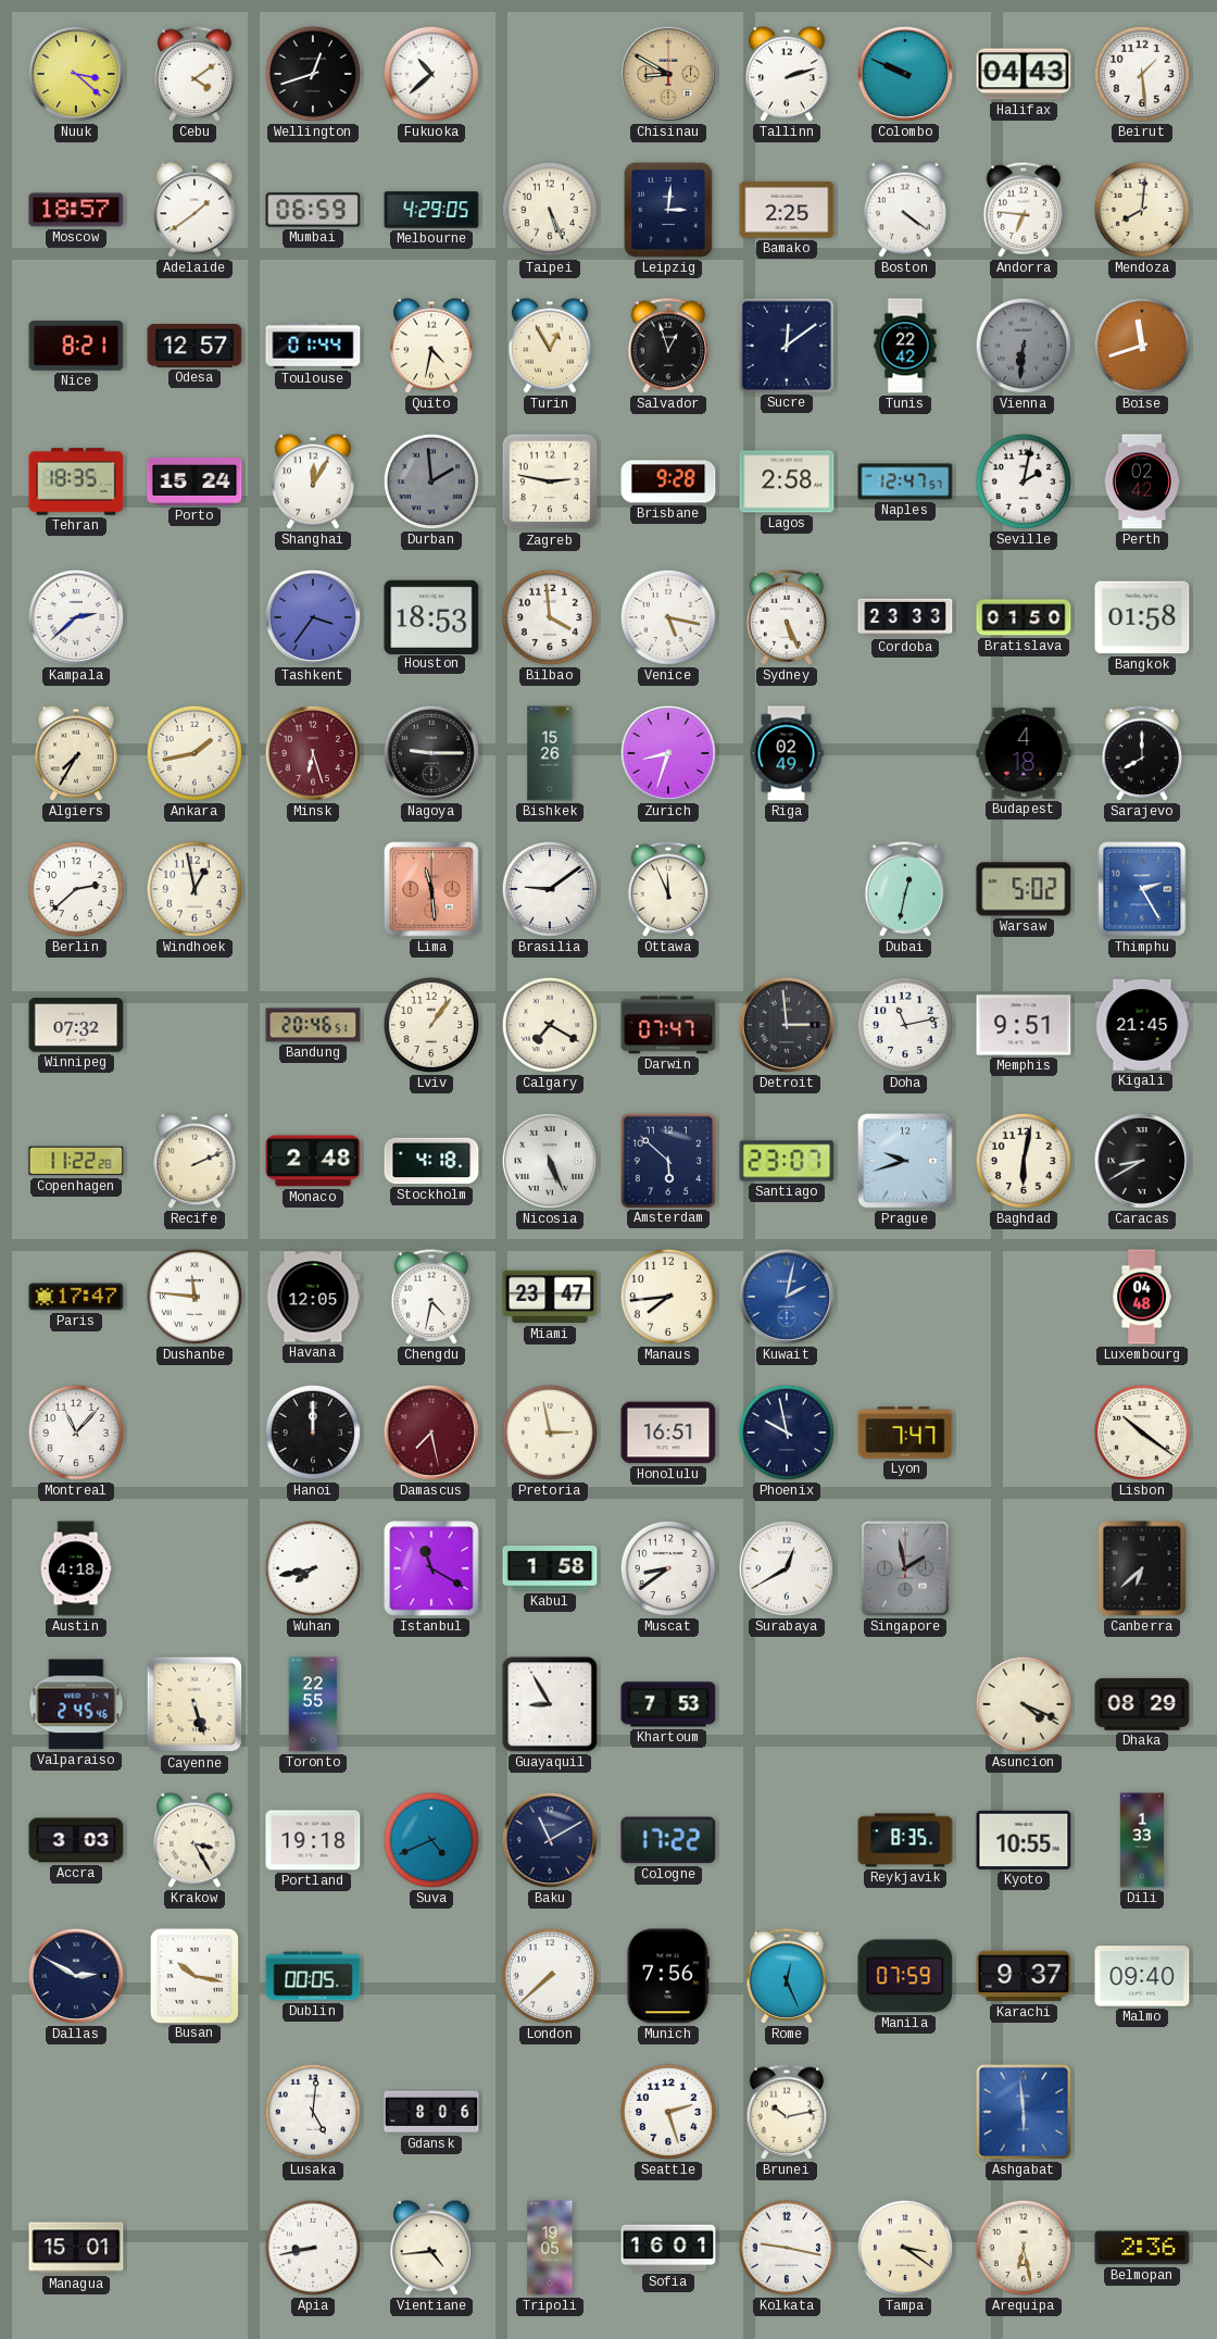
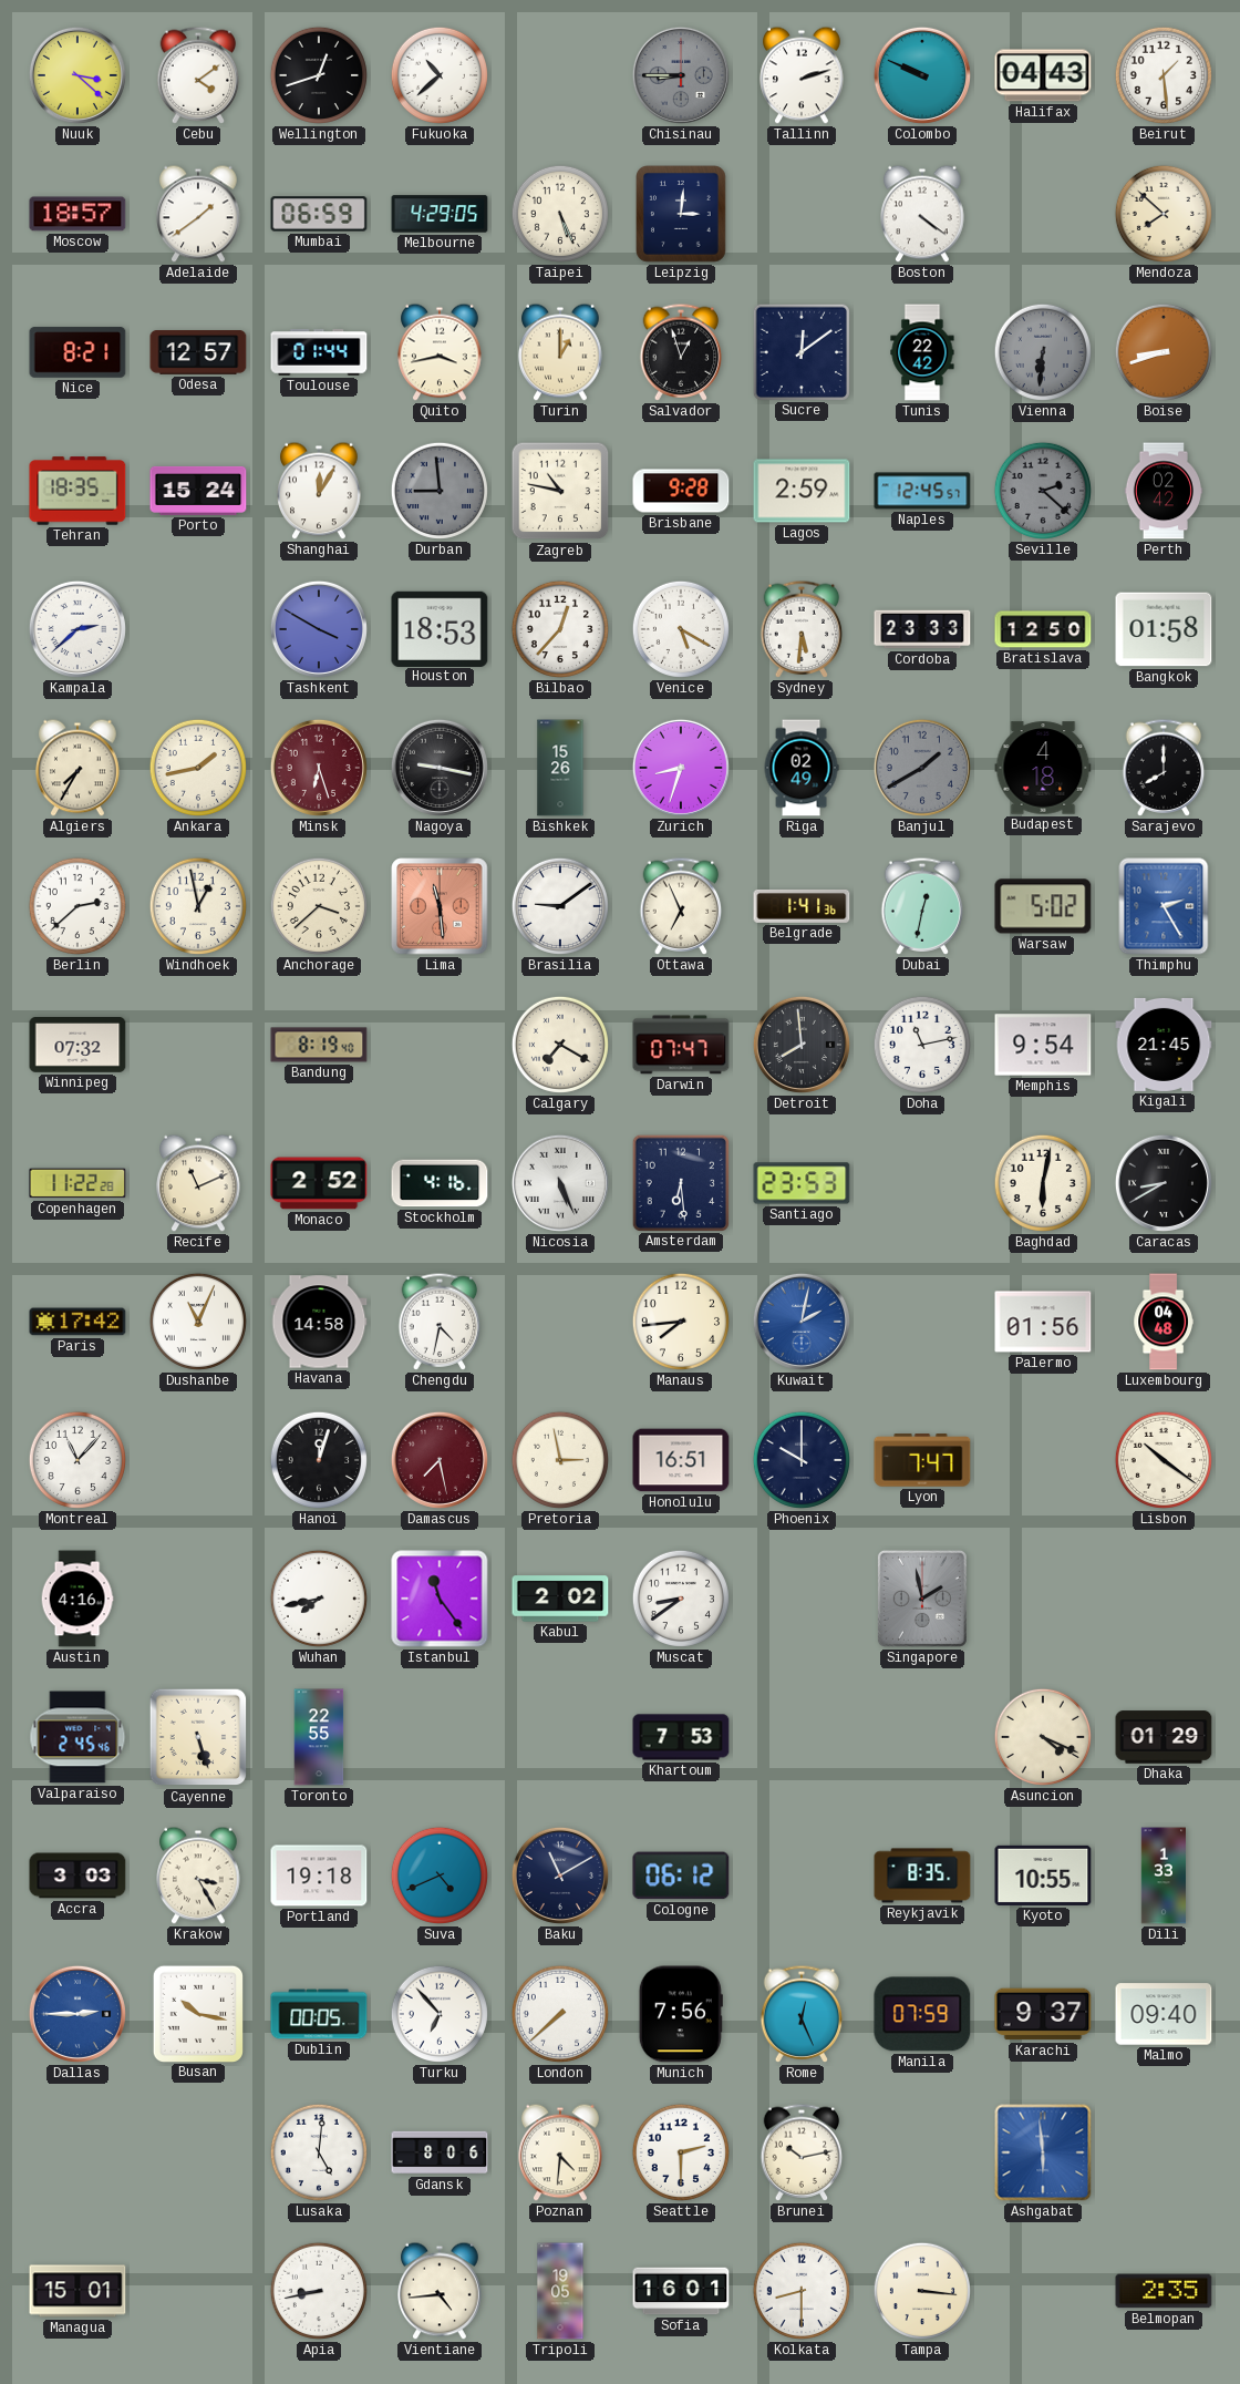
Chisinau: 8:50 -> 8:45 (681, 75)
Chisinau dial: champagne -> grey (681, 75)
Bamako: 2:25 -> none (787, 210)
Andorra: 6:46 -> none (1024, 210)
Mendoza: 8:01 -> 7:52 (1164, 214)
Quito: 4:32 -> 3:43 (440, 352)
Turin: 12:55 -> 1:00 (560, 352)
Boise: 11:42 -> 8:42 (1164, 352)
Durban: 1:59 -> 8:59 (440, 491)
Zagreb: 2:47 -> 10:47 (560, 491)
Lagos: 2:58 -> 2:59 (802, 491)
Naples: 12:47 -> 12:45 (922, 491)
Seville: 2:02 -> 2:22 (1043, 491)
Seville dial: white -> grey (1043, 491)
Tashkent: 3:36 -> 3:50 (319, 629)
Bilbao: 3:59 -> 12:37 (560, 629)
Venice: 5:17 -> 5:20 (681, 629)
Sydney: 5:26 -> 5:31 (802, 629)
Bratislava: 01:50 -> 12:50 (1043, 629)
Nagoya: 9:15 -> 9:17 (440, 768)
Banjul: none -> 1:40 (922, 768)
Anchorage: none -> 3:38 (319, 906)
Ottawa: 11:56 -> 6:56 (681, 906)
Belgrade: none -> 1:41 (802, 906)
Bandung: 20:46 -> 8:19 (319, 1045)
Lviv: 1:06 -> none (431, 1025)
Detroit: 2:59 -> 7:59 (802, 1045)
Memphis: 9:51 -> 9:54 (1043, 1045)
Recife: 2:11 -> 11:11 (198, 1183)
Monaco: 2:48 -> 2:52 (319, 1183)
Stockholm: 4:18 -> 4:16 (440, 1183)
Amsterdam: 5:52 -> 6:29 (680, 1182)
Santiago: 23:07 -> 23:53 (802, 1183)
Prague: 9:42 -> none (905, 1161)
Paris: 17:47 -> 17:42 (77, 1322)
Dushanbe: 11:46 -> 11:04 (198, 1322)
Havana: 12:05 -> 14:58 (319, 1322)
Miami: 23:47 -> none (550, 1297)
Palermo: none -> 01:56 (1043, 1322)
Hanoi: 12:00 -> 12:03 (319, 1460)
Phoenix: 9:58 -> 10:00 (802, 1460)
Austin: 4:18 -> 4:16 (77, 1599)
Istanbul: 11:20 -> 11:24 (440, 1599)
Kabul: 1:58 -> 2:02 (560, 1599)
Surabaya: 12:40 -> none (787, 1568)
Canberra: 6:38 -> none (1142, 1568)
Guayaquil: 8:55 -> none (550, 1704)
Dhaka: 08:29 -> 01:29 (1164, 1737)
Cologne: 17:22 -> 06:12 (681, 1876)
Dallas: 2:50 -> 2:45 (77, 2014)
Dallas dial: navy -> blue (77, 2014)
Turku: none -> 6:53 (440, 2014)
Poznan: none -> 4:31 (560, 2152)
Seattle: 2:27 -> 2:30 (681, 2152)
Kolkata: 9:17 -> 8:30 (802, 2291)
Tampa: 3:21 -> 3:16 (922, 2291)
Arequipa: 6:28 -> none (1024, 2248)
Belmopan: 2:36 -> 2:35 (1164, 2291)
